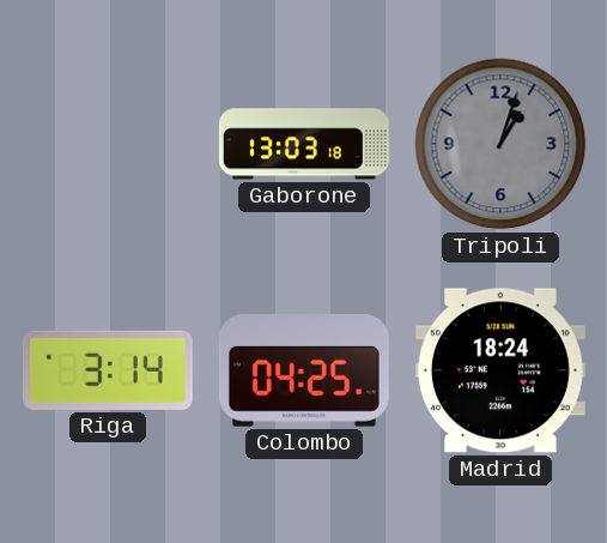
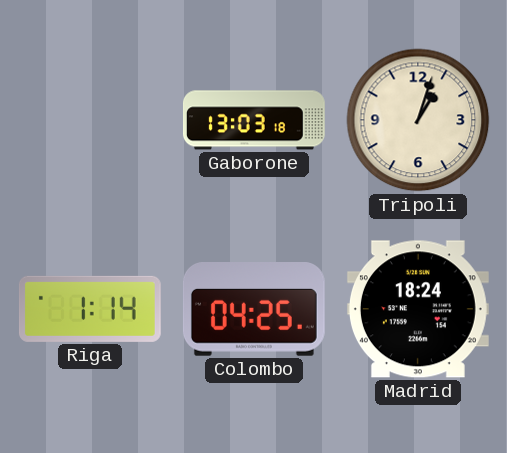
Tripoli dial: grey -> cream (418, 120)
Riga: 3:14 -> 1:14 (90, 309)
